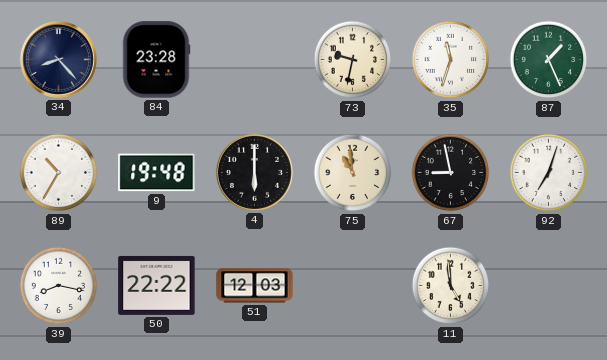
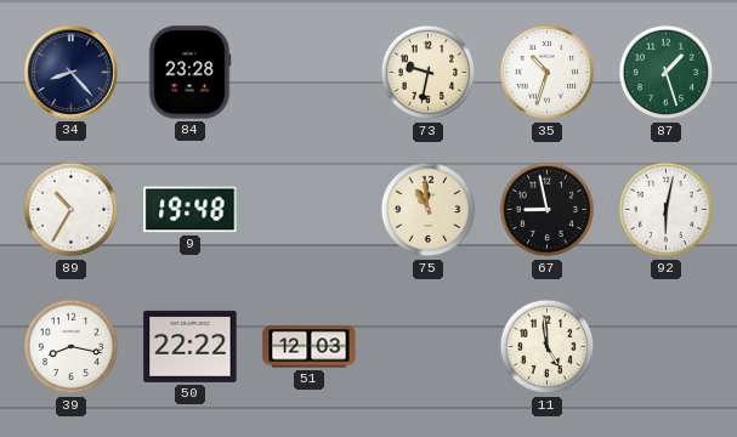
35: 11:33 -> 10:33 (548, 73)
87: 1:26 -> 1:27 (667, 73)
4: 6:00 -> none (254, 172)
92: 7:03 -> 6:02 (667, 210)
